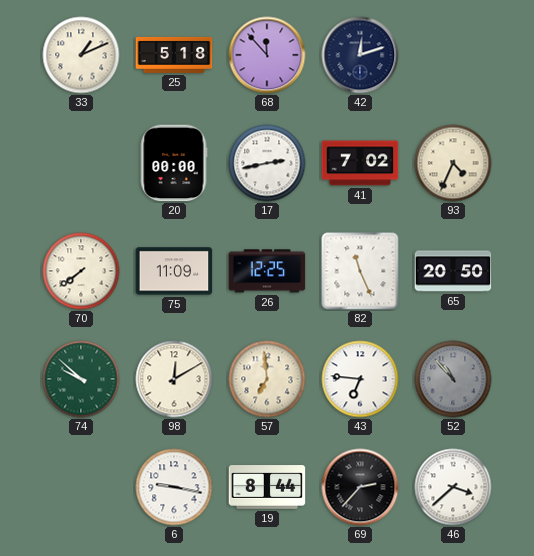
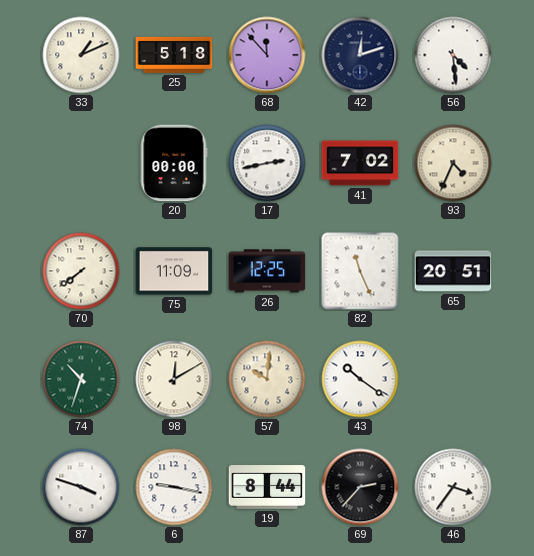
56: none -> 4:29 (453, 55)
65: 20:50 -> 20:51 (453, 271)
74: 9:52 -> 10:33 (81, 379)
57: 6:59 -> 10:01 (267, 379)
43: 6:46 -> 10:21 (360, 379)
52: 10:53 -> none (453, 379)
87: none -> 3:48 (81, 487)
46: 3:38 -> 3:36 (453, 487)
